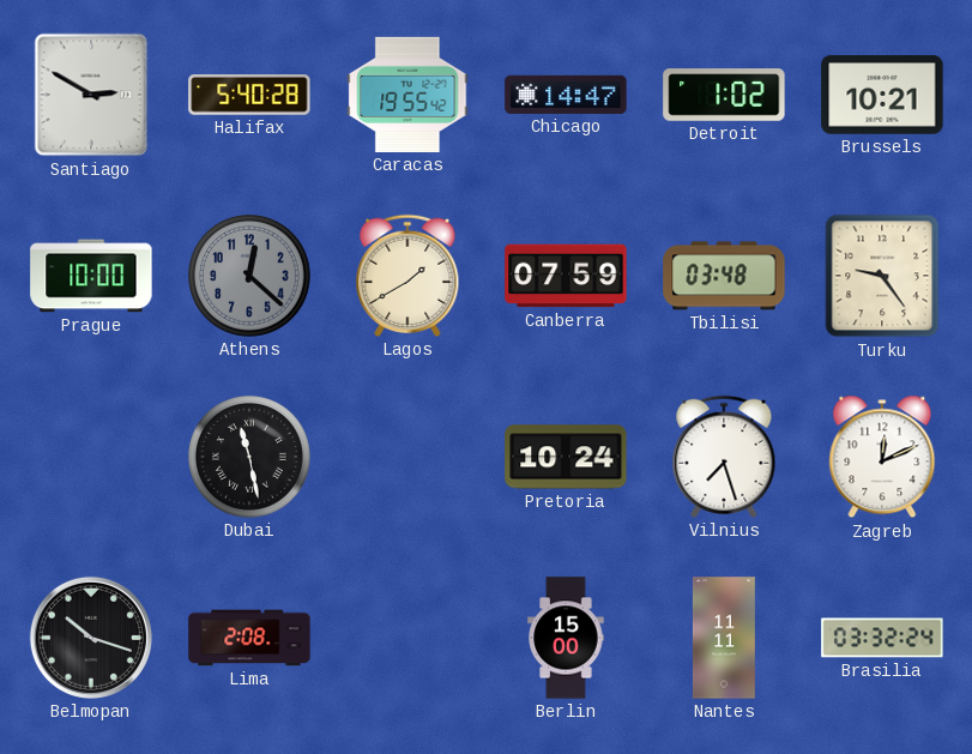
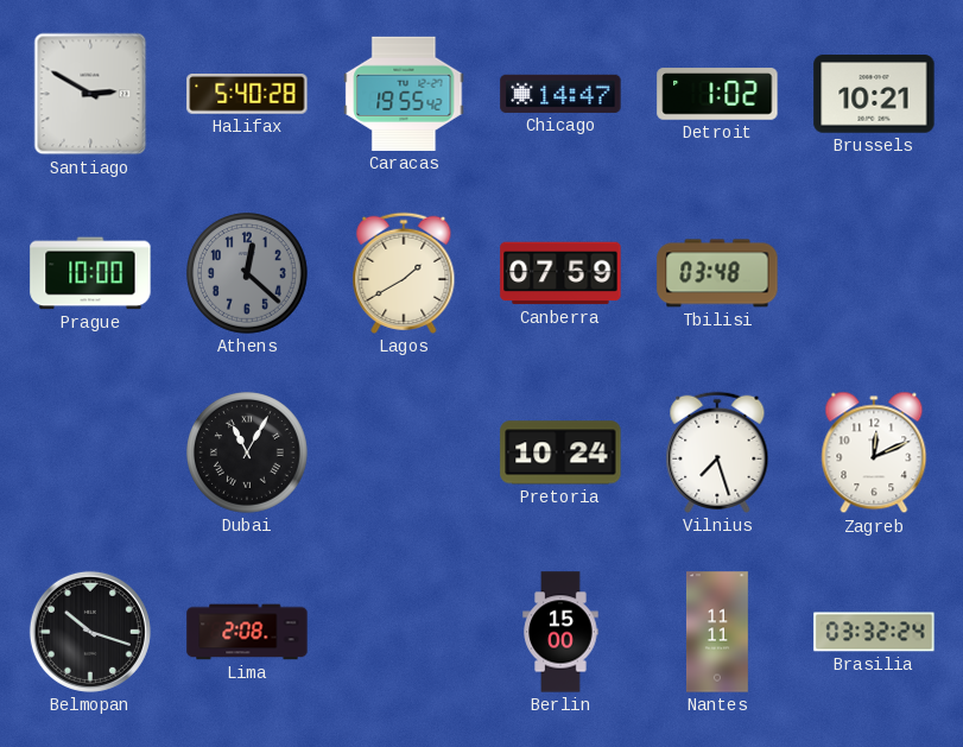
Turku: 9:24 -> none (882, 276)
Dubai: 11:28 -> 11:05 (248, 454)
